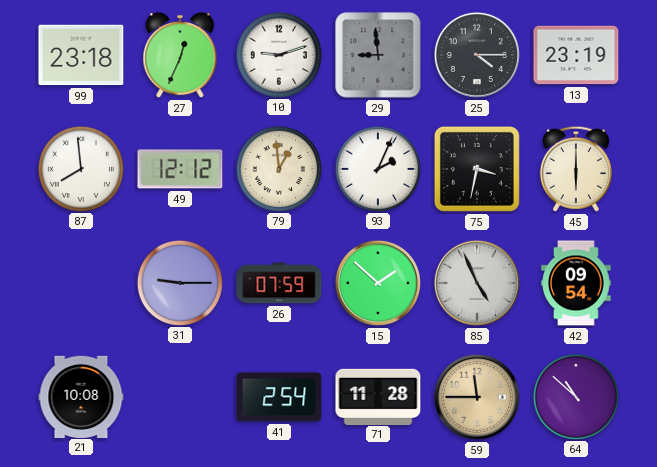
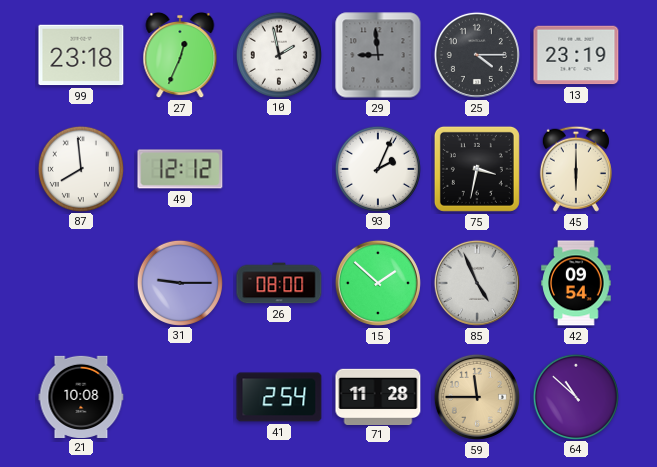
10: 9:12 -> 1:58 (278, 54)
79: 12:59 -> none (278, 168)
26: 07:59 -> 08:00 (279, 283)
